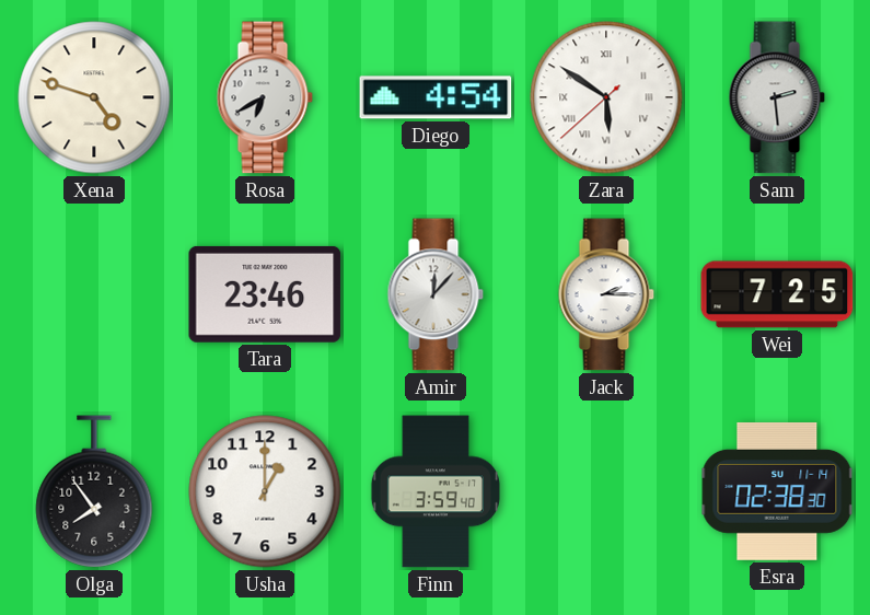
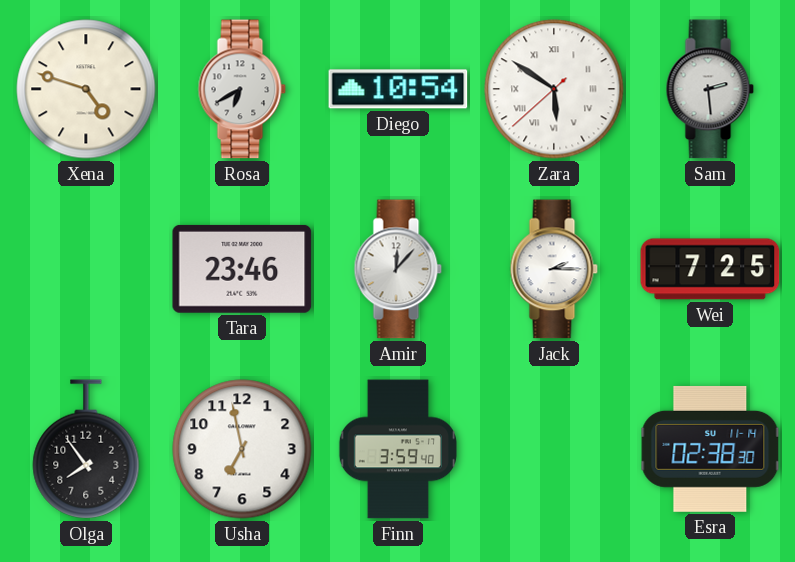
Diego: 4:54 -> 10:54 (398, 89)
Usha: 1:00 -> 6:58 (242, 449)
